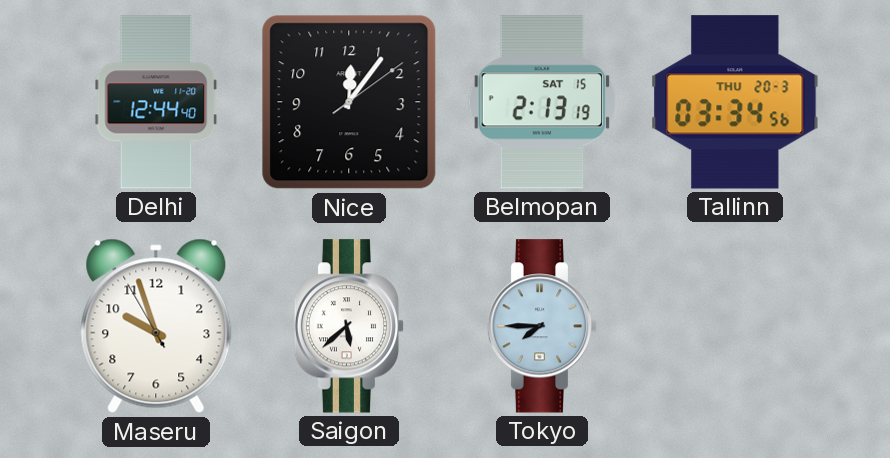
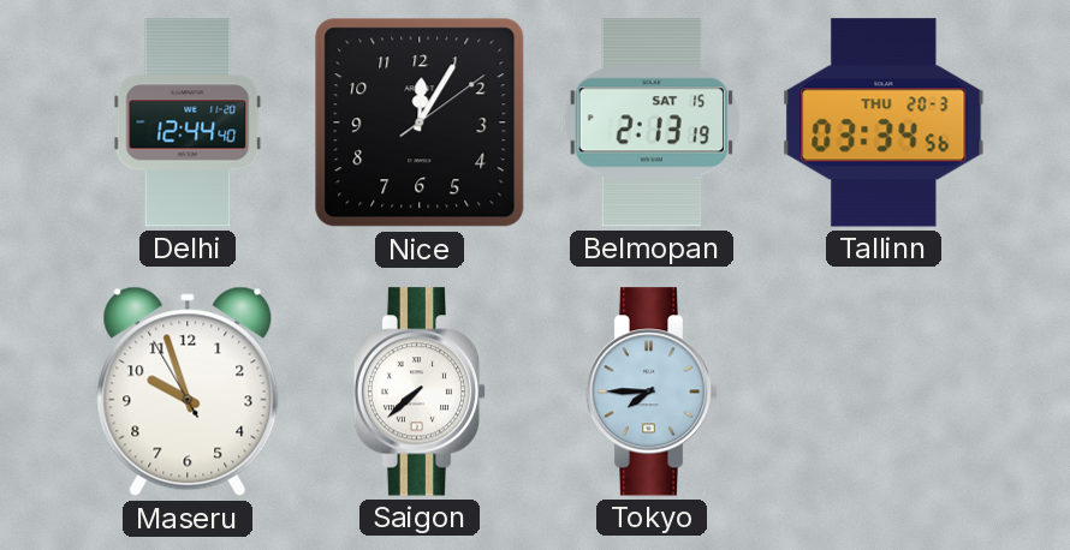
Nice: 12:06 -> 12:05 (420, 122)
Saigon: 5:38 -> 7:38 (420, 391)
